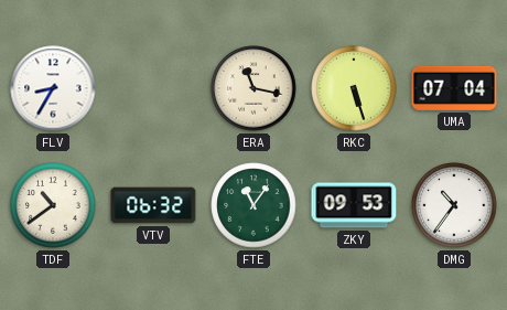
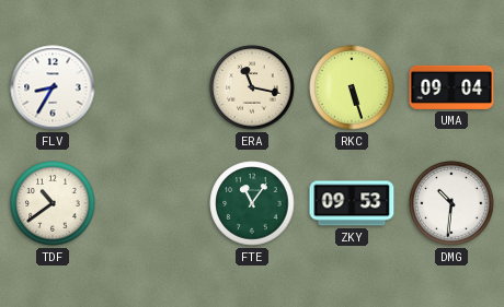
UMA: 07:04 -> 09:04 (451, 87)
VTV: 06:32 -> none (153, 205)
DMG: 10:36 -> 10:31 (451, 203)
